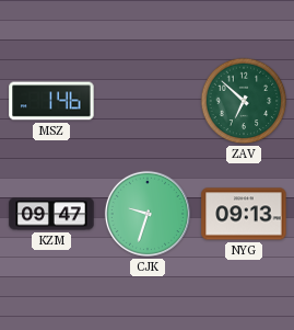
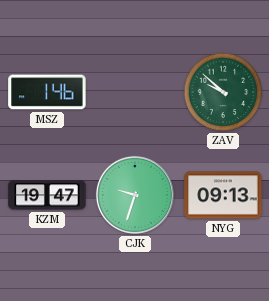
ZAV: 6:52 -> 9:52 (223, 92)
KZM: 09:47 -> 19:47 (47, 195)
